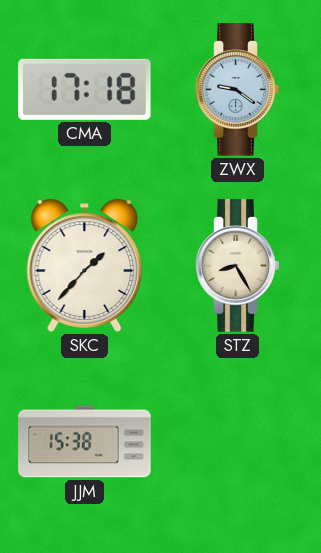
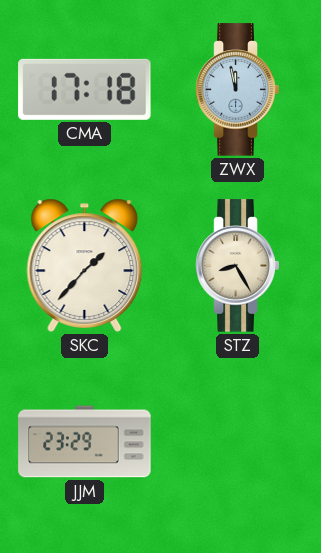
ZWX: 9:21 -> 11:58 (238, 90)
JJM: 15:38 -> 23:29 (85, 442)
